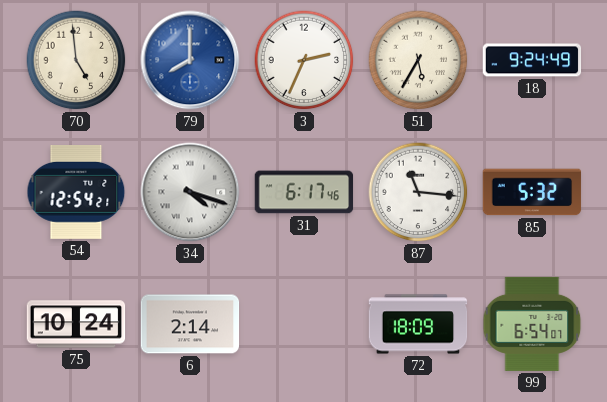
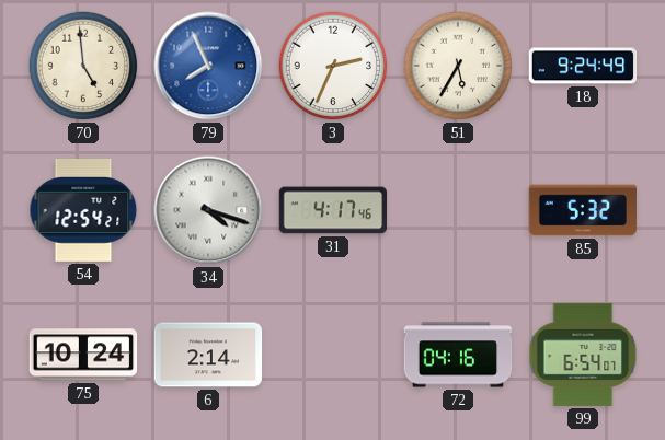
79: 8:00 -> 7:56 (208, 66)
31: 6:17 -> 4:17 (333, 210)
87: 11:16 -> none (418, 192)
72: 18:09 -> 04:16 (458, 355)
